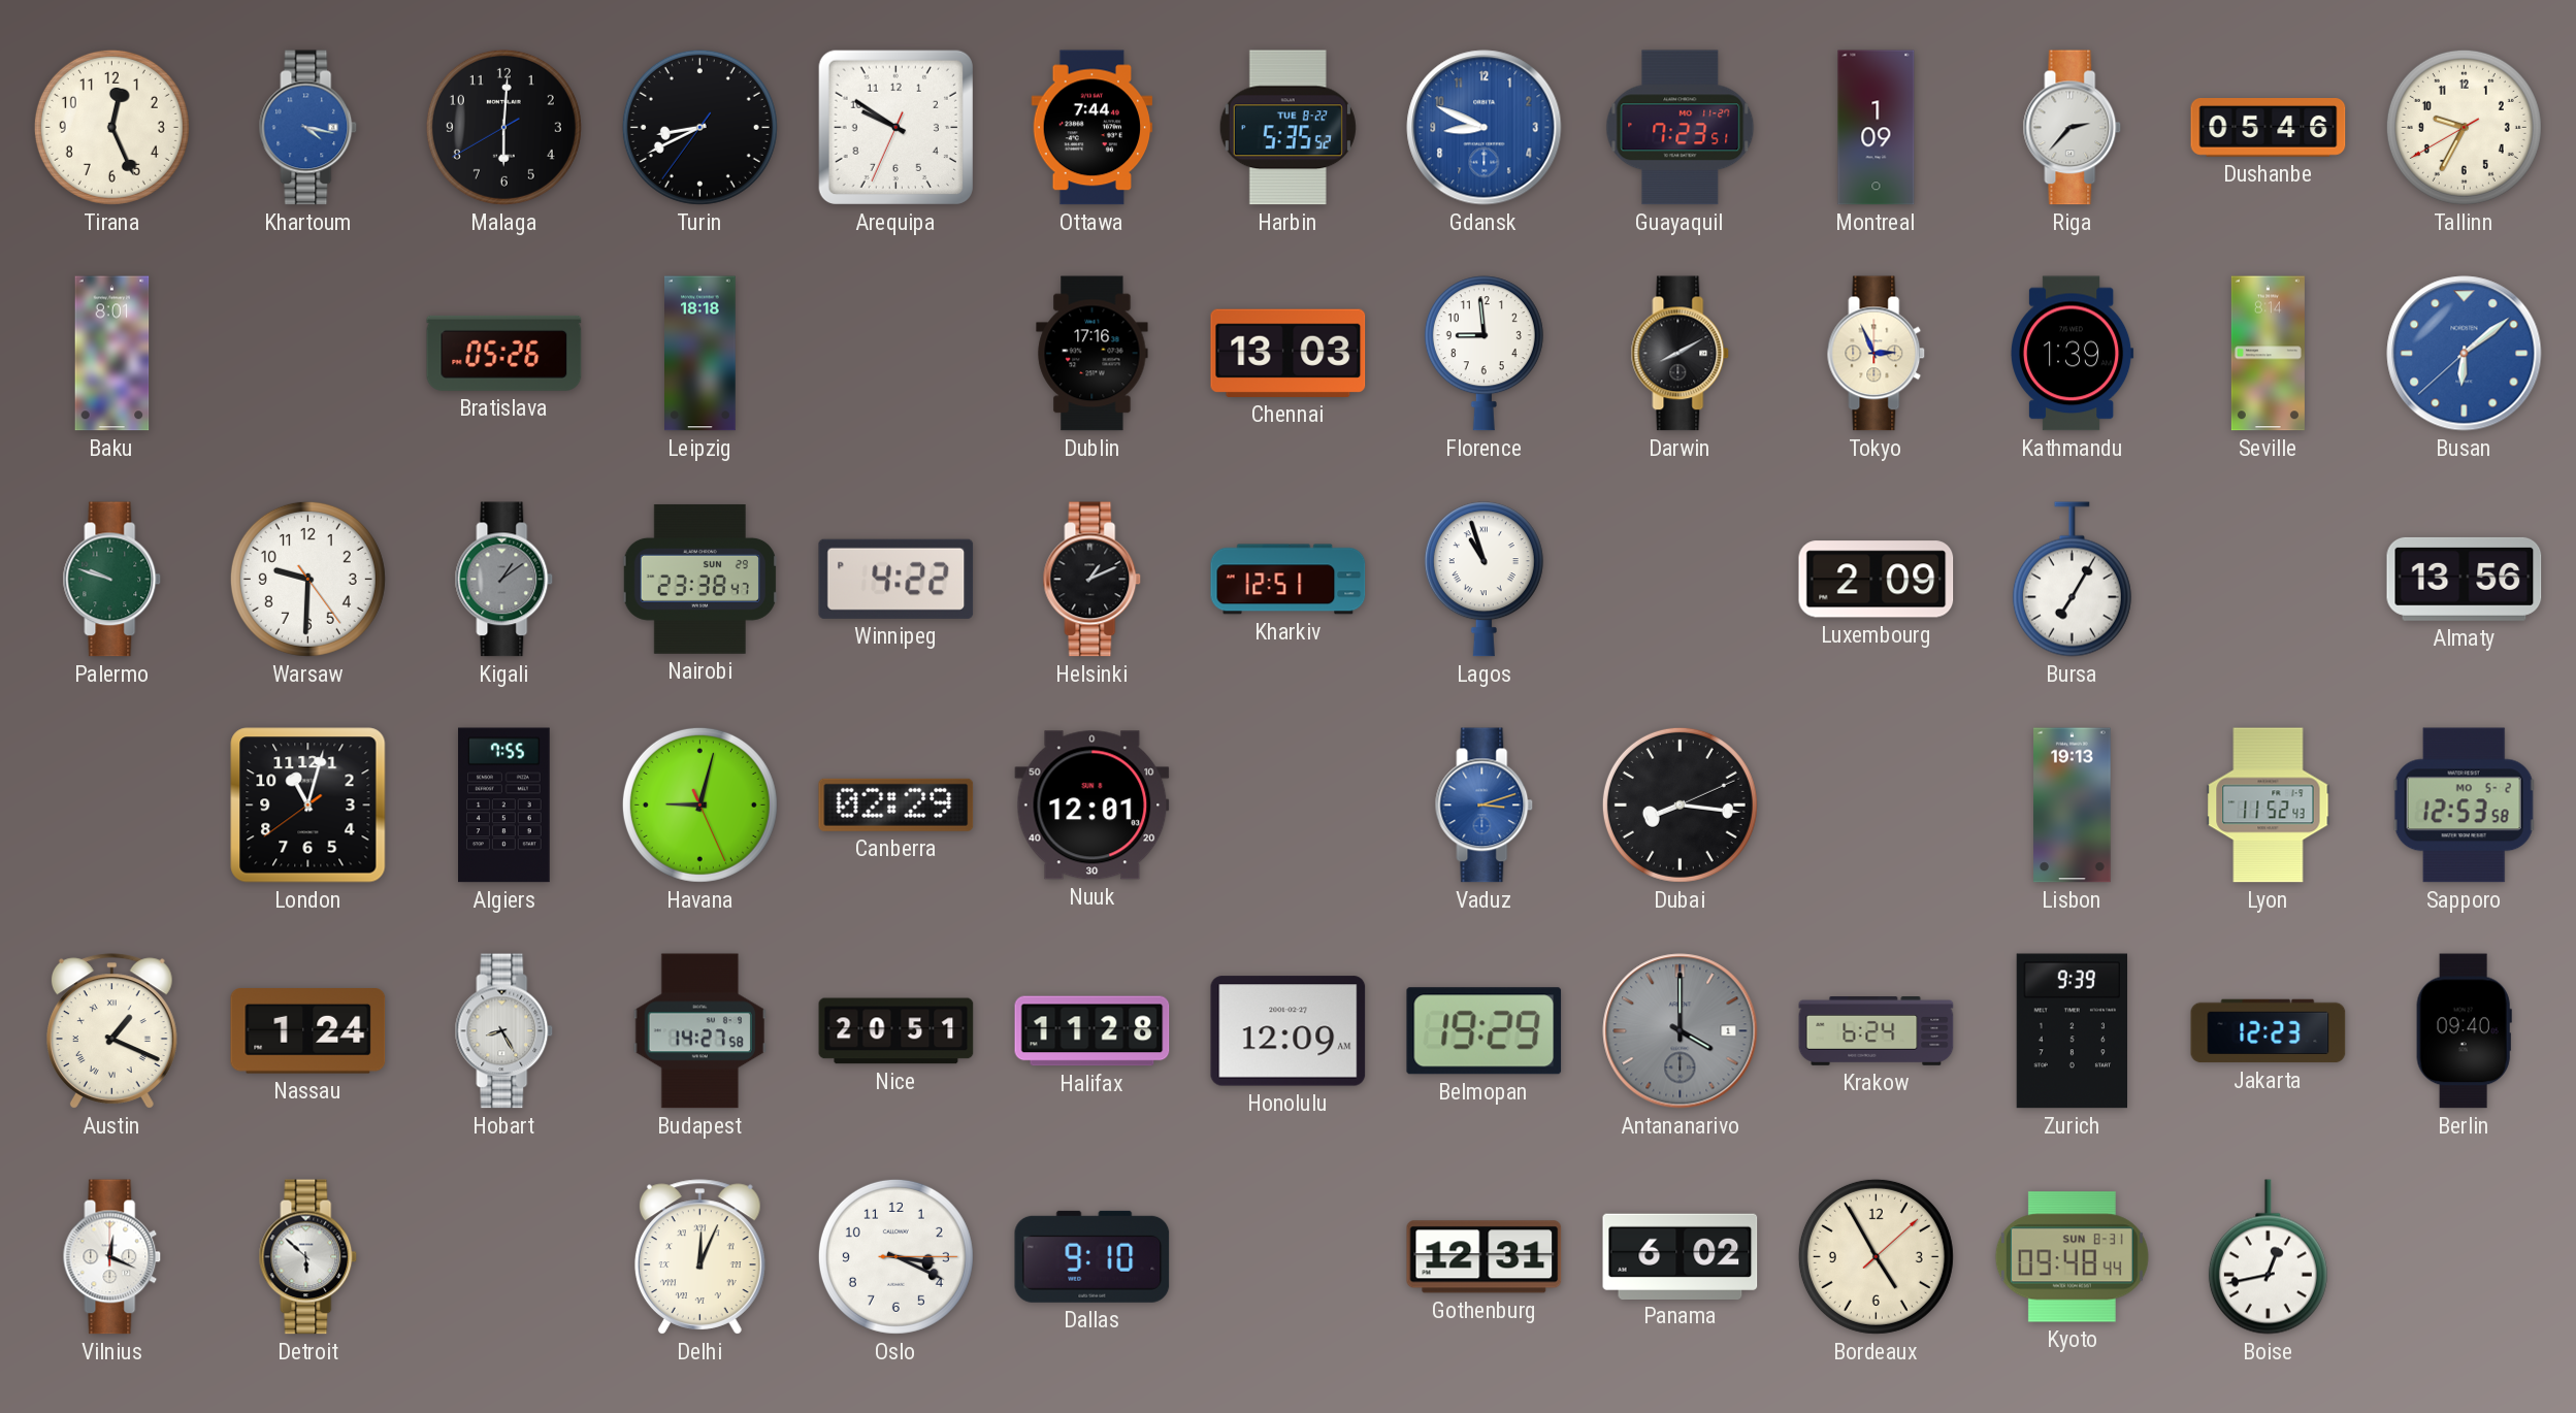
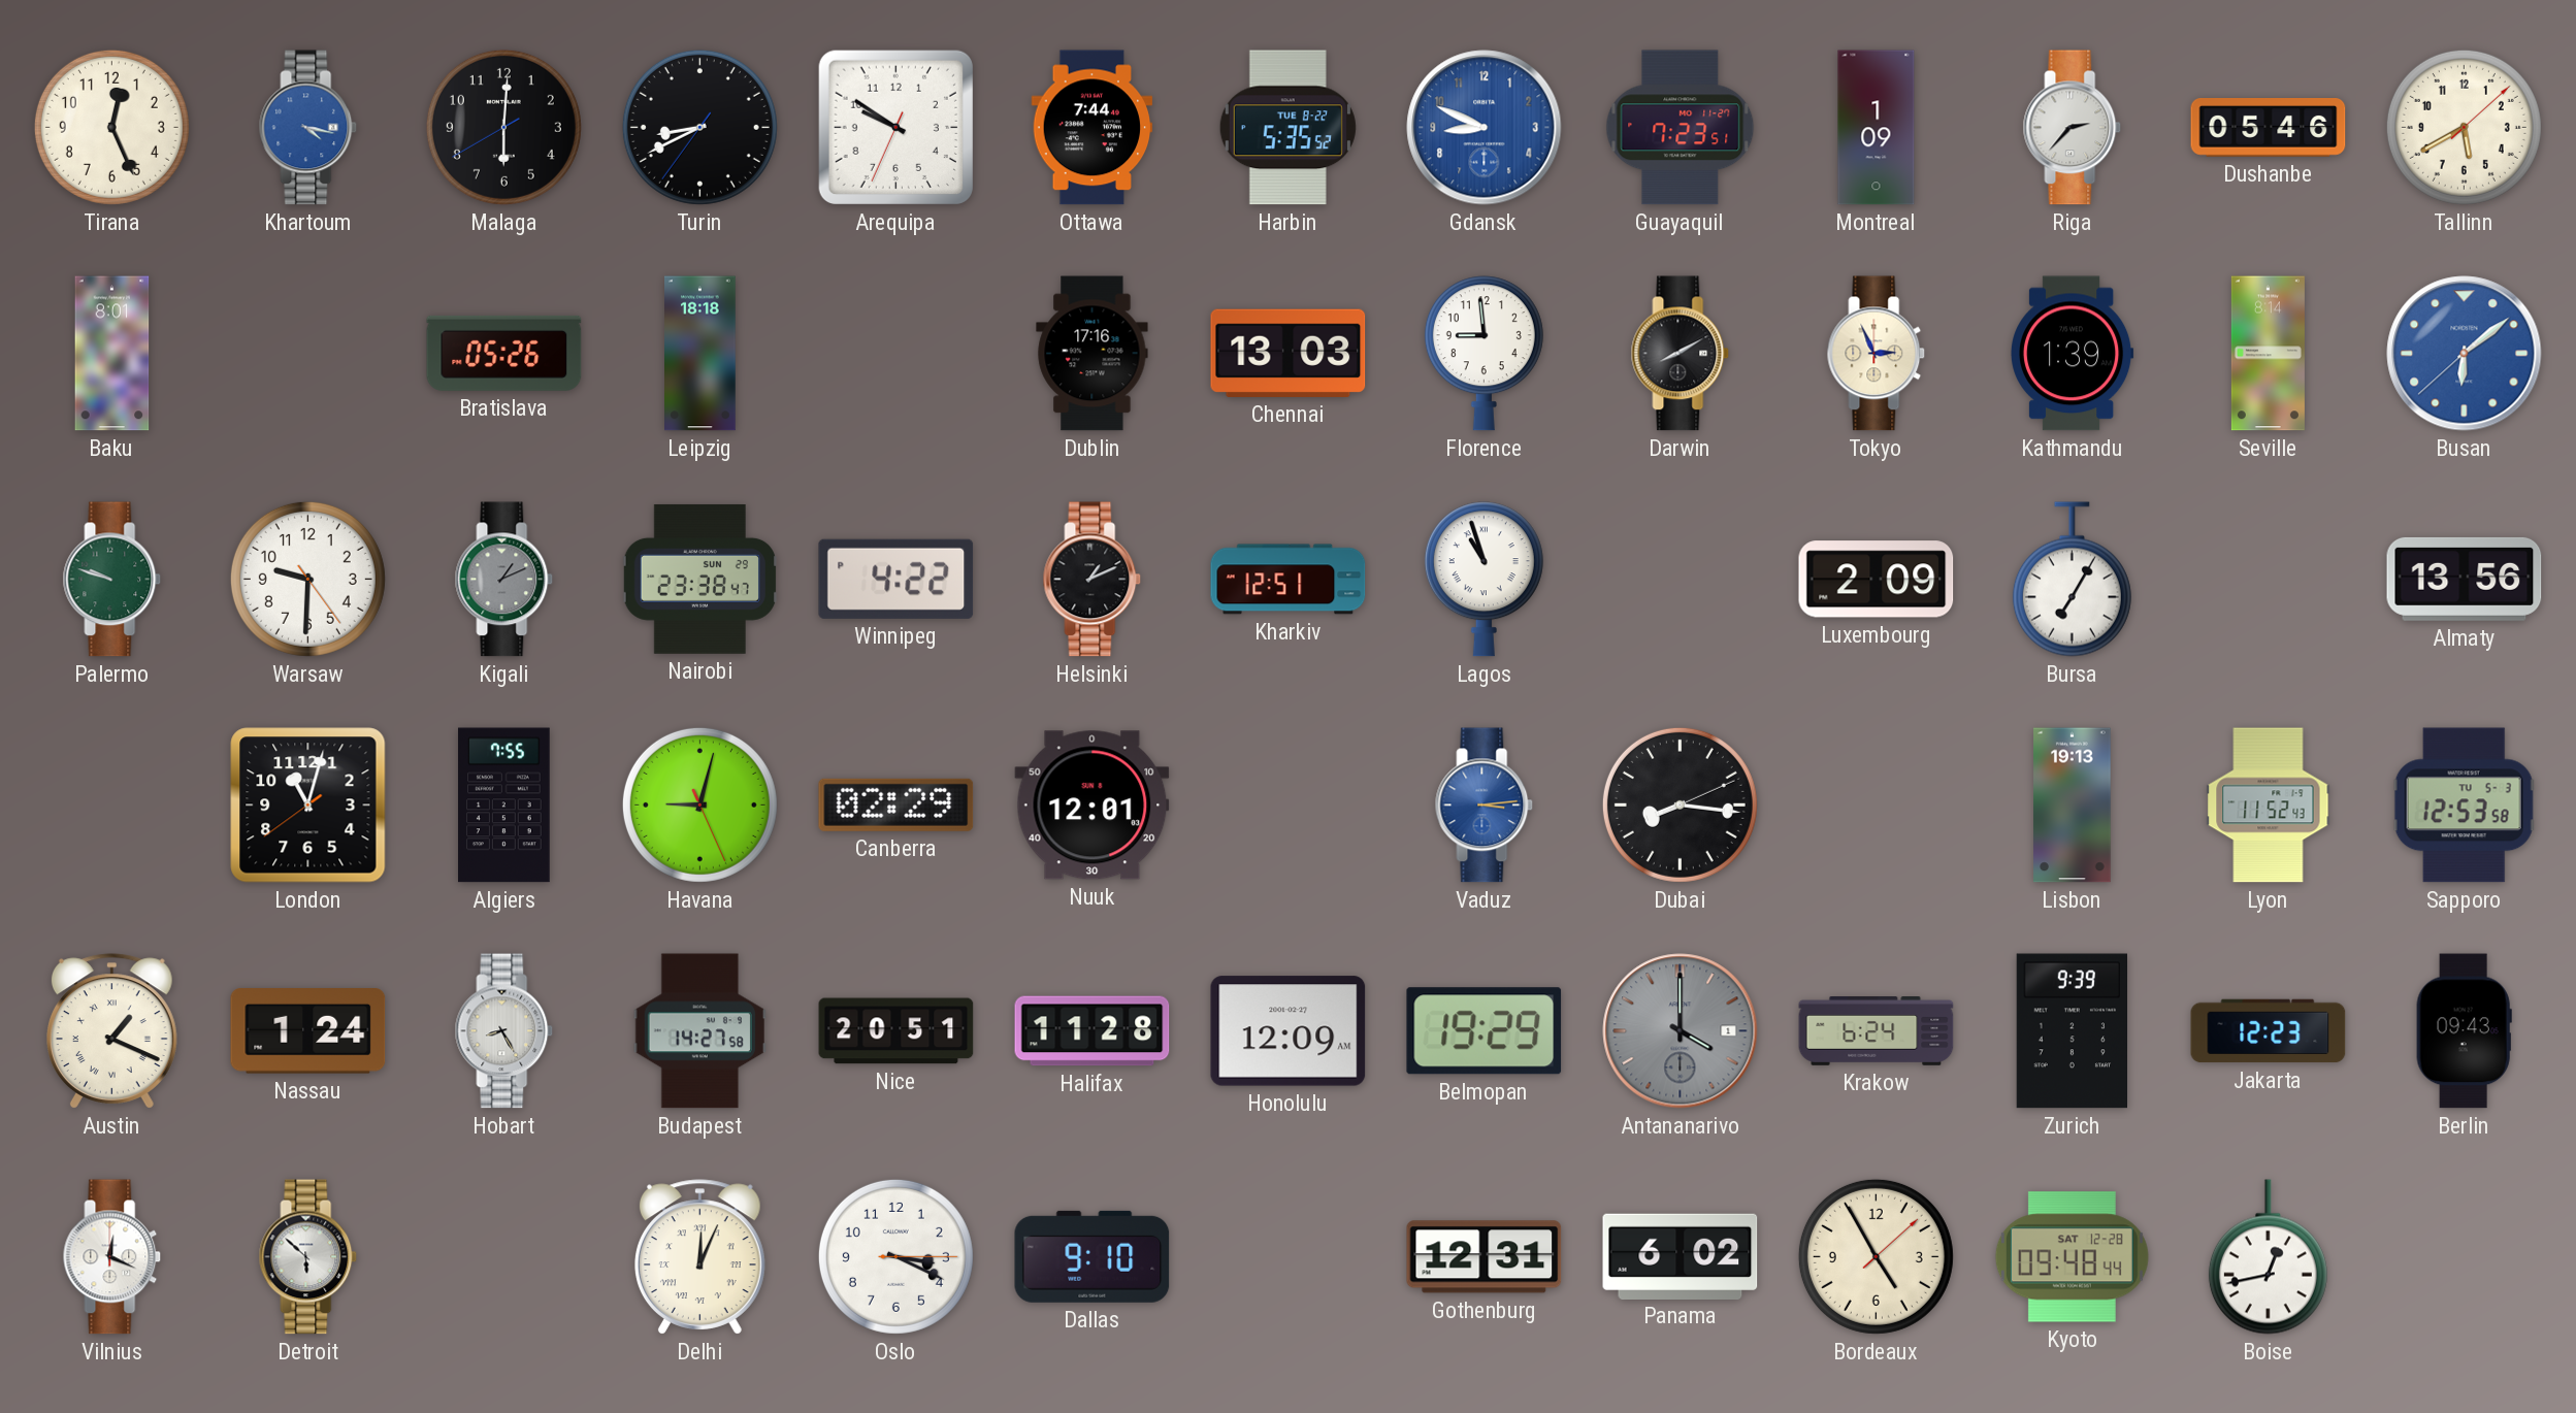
Tallinn: 9:34 -> 5:40 (2464, 127)
Kigali: 1:09 -> 1:11 (504, 580)
Vaduz: 3:12 -> 3:14 (1485, 806)
Sapporo date: MO 5-2 -> TU 5-3 (2465, 806)
Berlin: 09:40 -> 09:43 (2464, 1031)
Kyoto date: SUN 8-31 -> SAT 12-28 (2072, 1257)
